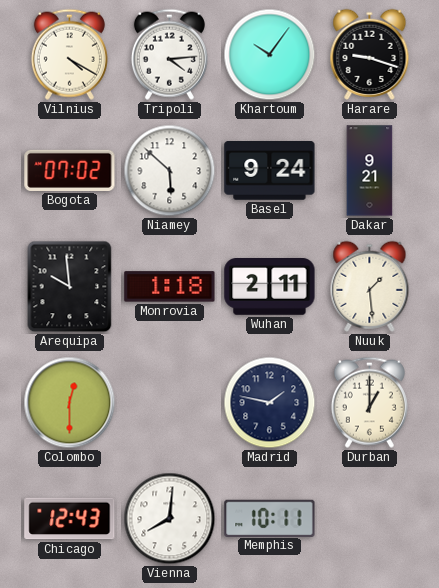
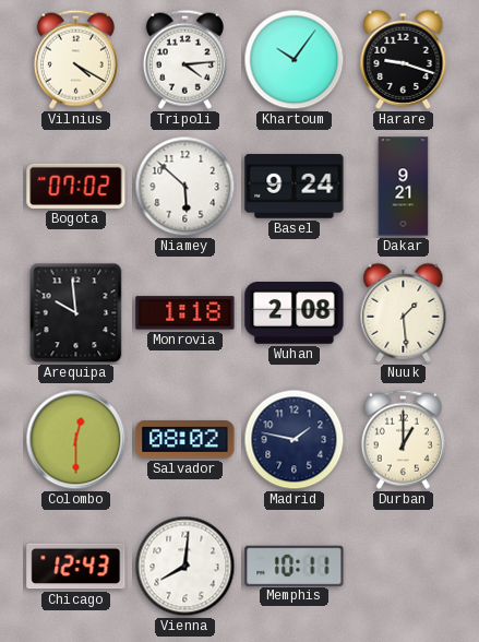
Wuhan: 2:11 -> 2:08 (295, 313)
Salvador: none -> 08:02 (185, 439)
